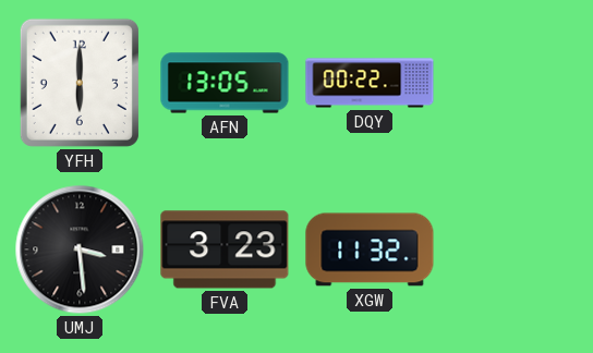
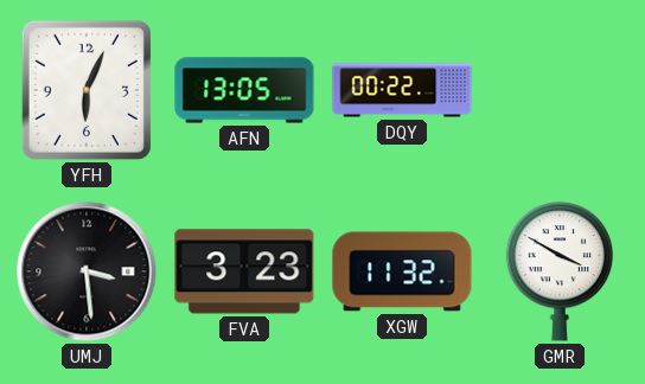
YFH: 6:00 -> 6:04 (87, 90)
GMR: none -> 3:50 (560, 271)
